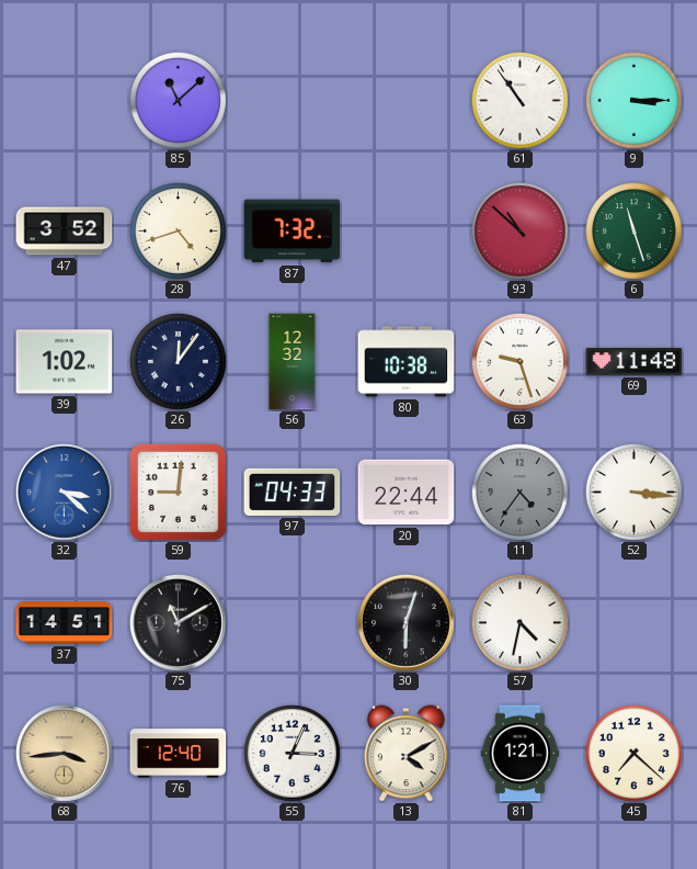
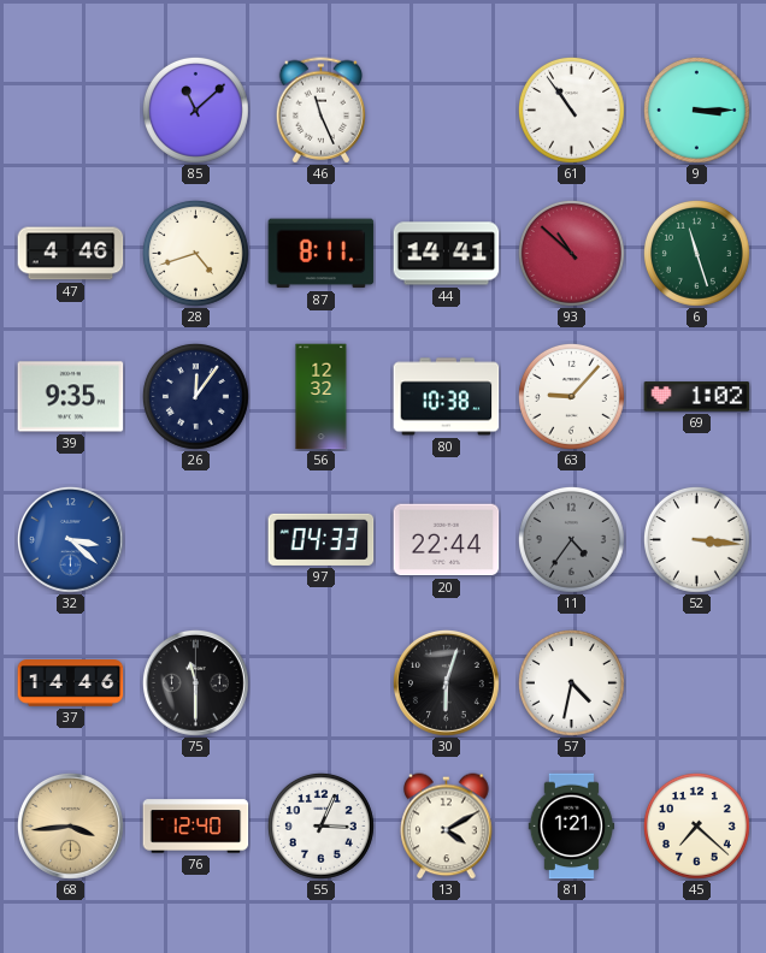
46: none -> 11:26 (322, 111)
47: 3:52 -> 4:46 (71, 254)
87: 7:32 -> 8:11 (322, 254)
44: none -> 14:41 (447, 254)
39: 1:02 -> 9:35 (71, 397)
63: 9:27 -> 9:07 (571, 396)
69: 11:48 -> 1:02 (697, 397)
59: 9:01 -> none (178, 492)
37: 14:51 -> 14:46 (71, 683)
75: 11:10 -> 11:30 (195, 682)
